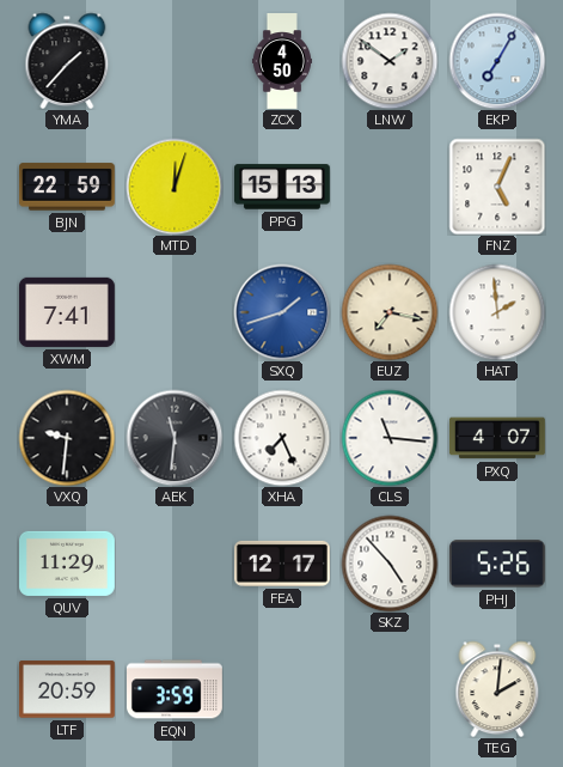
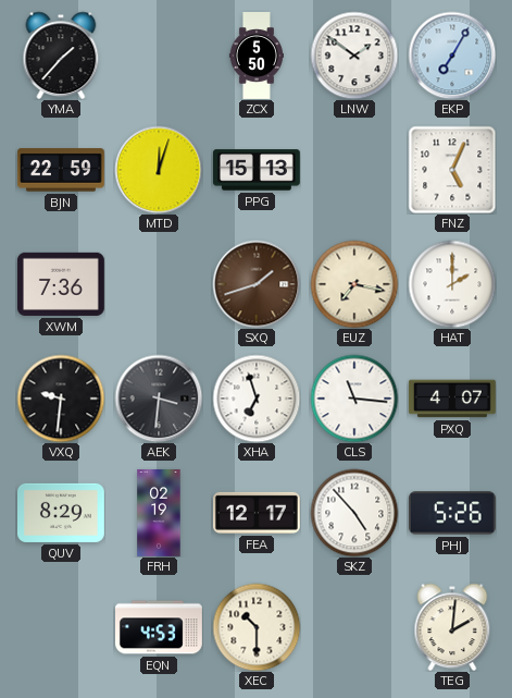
ZCX: 4:50 -> 5:50 (257, 56)
XWM: 7:41 -> 7:36 (61, 284)
SXQ dial: blue -> brown (257, 284)
HAT: 1:59 -> 2:00 (452, 284)
AEK: 11:31 -> 3:31 (159, 399)
XHA: 7:26 -> 6:57 (257, 399)
QUV: 11:29 -> 8:29 (62, 513)
FRH: none -> 02:19 (159, 514)
LTF: 20:59 -> none (67, 689)
EQN: 3:59 -> 4:53 (160, 627)
XEC: none -> 10:30 (257, 627)
